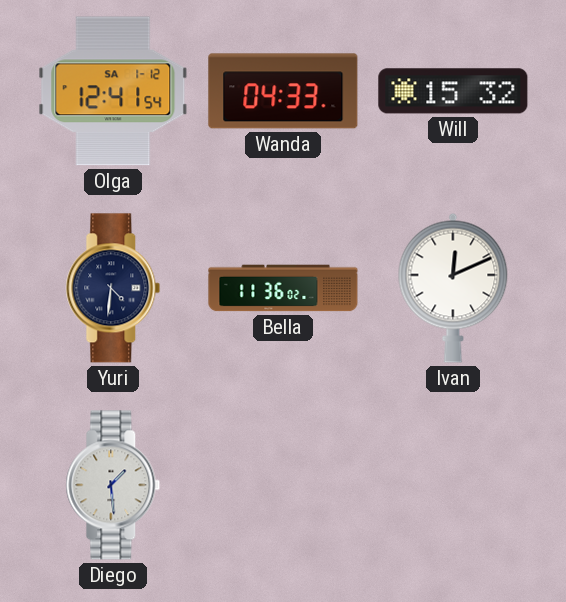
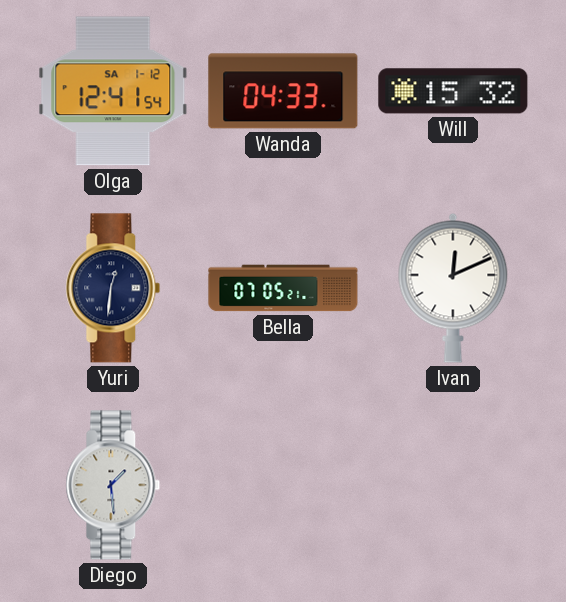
Yuri: 4:31 -> 12:31 (113, 288)
Bella: 11:36 -> 07:05 (283, 288)
